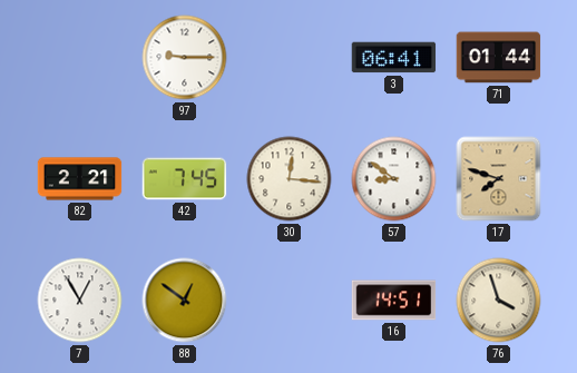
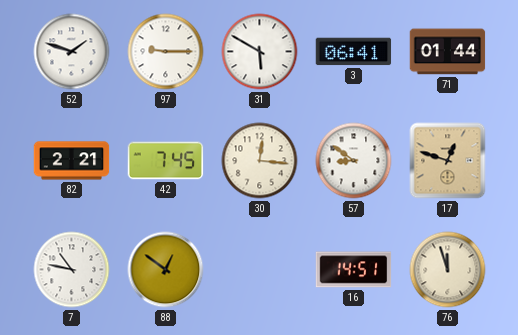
52: none -> 1:48 (72, 52)
31: none -> 5:50 (260, 52)
17: 7:48 -> 12:48 (448, 161)
7: 12:55 -> 10:47 (72, 270)
76: 3:57 -> 11:57 (448, 270)
